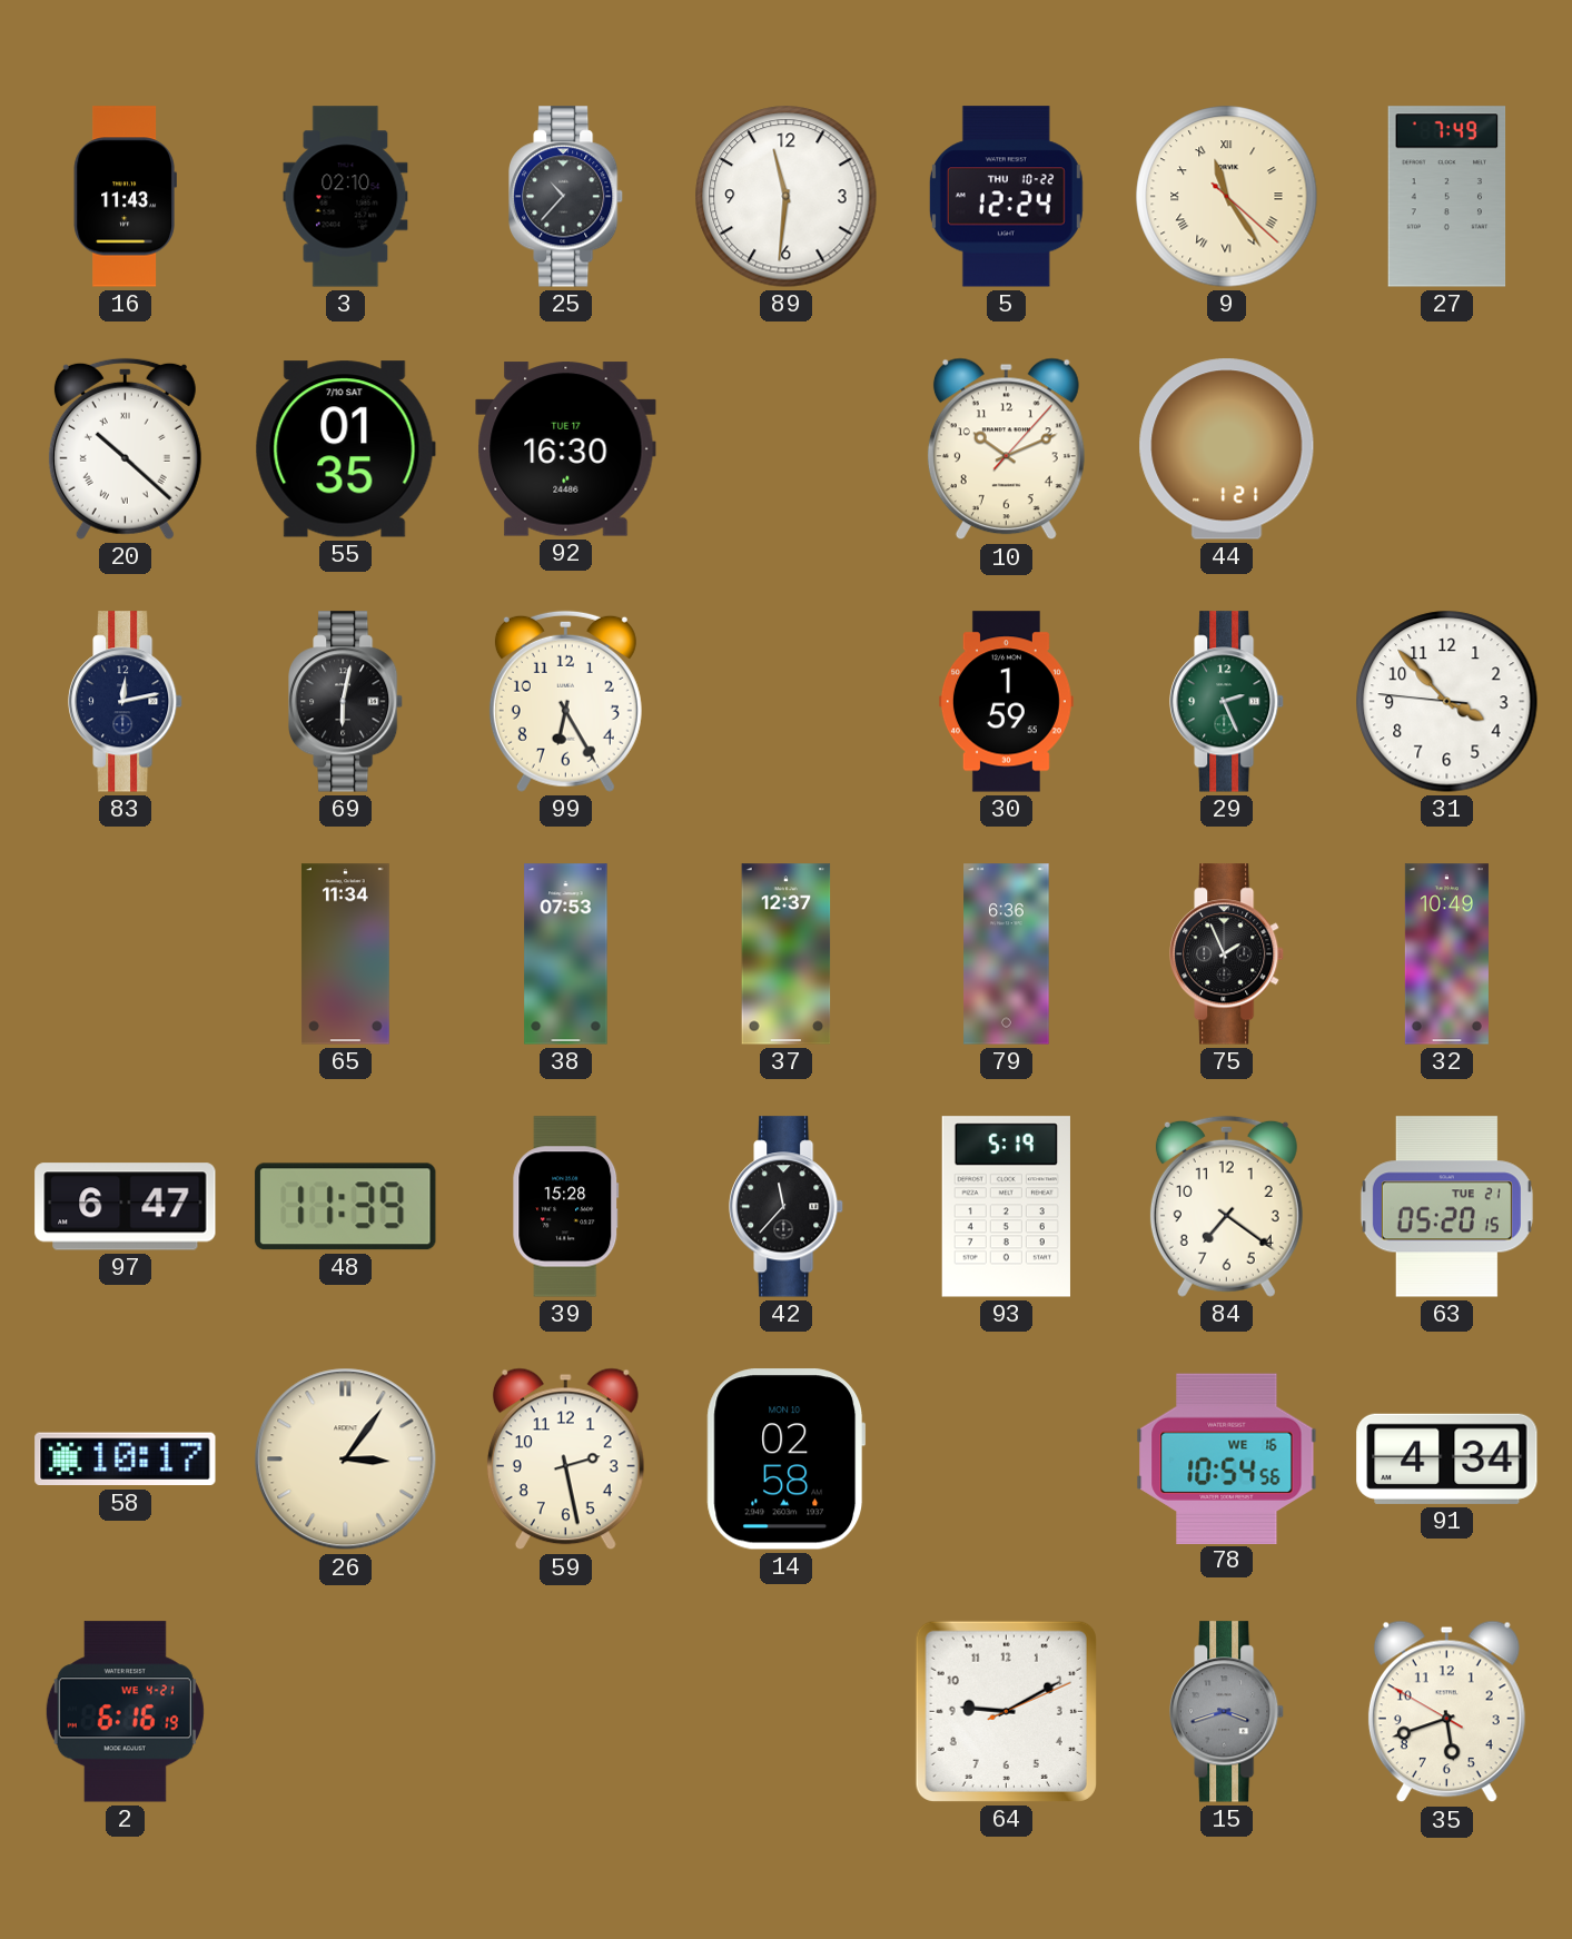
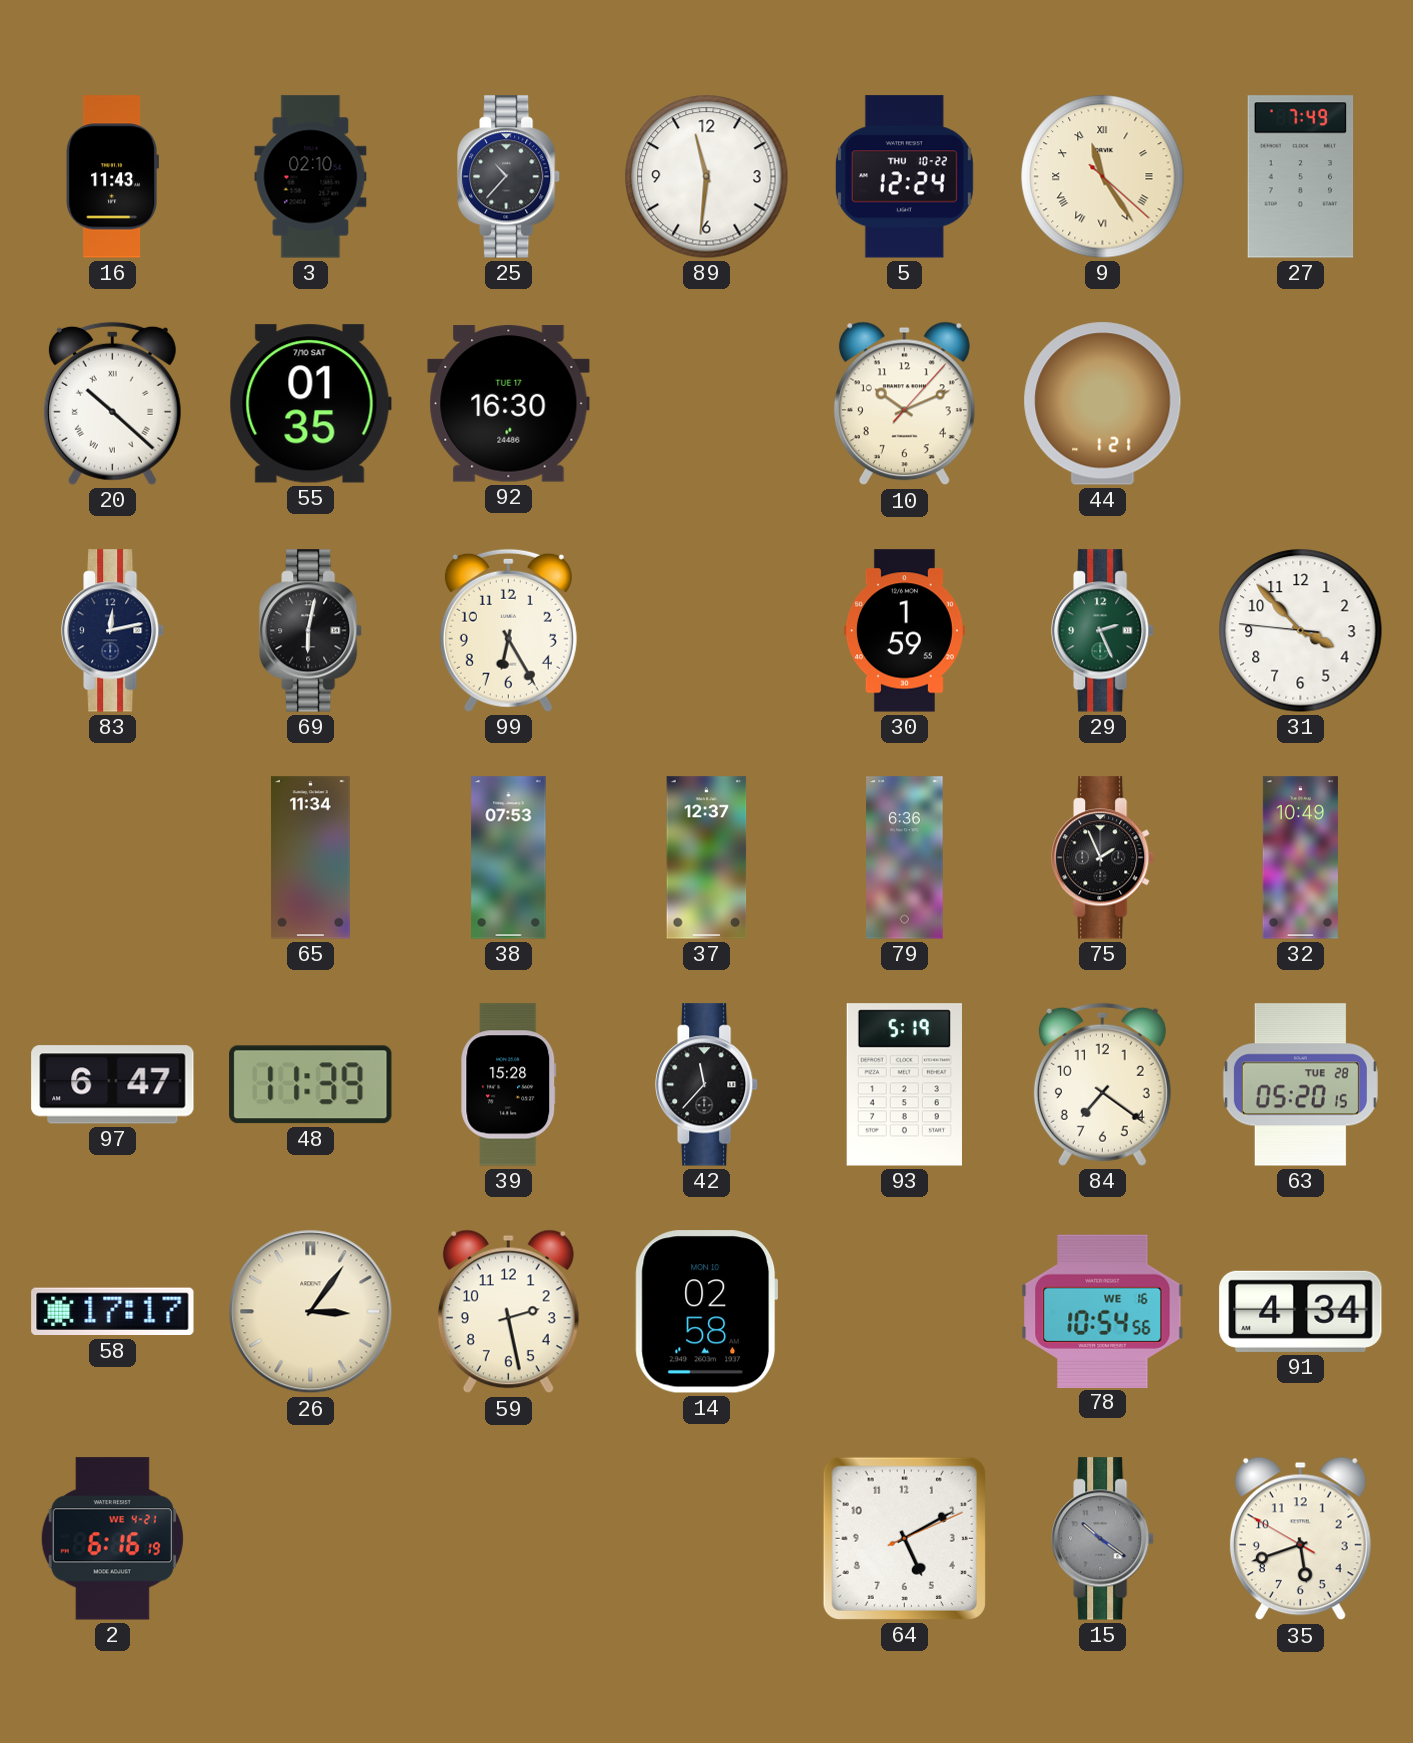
63 date: TUE 21 -> TUE 28 (1300, 1085)
58: 10:17 -> 17:17 (113, 1312)
64: 9:10 -> 5:10 (904, 1538)
15: 3:42 -> 10:21 (1104, 1539)
